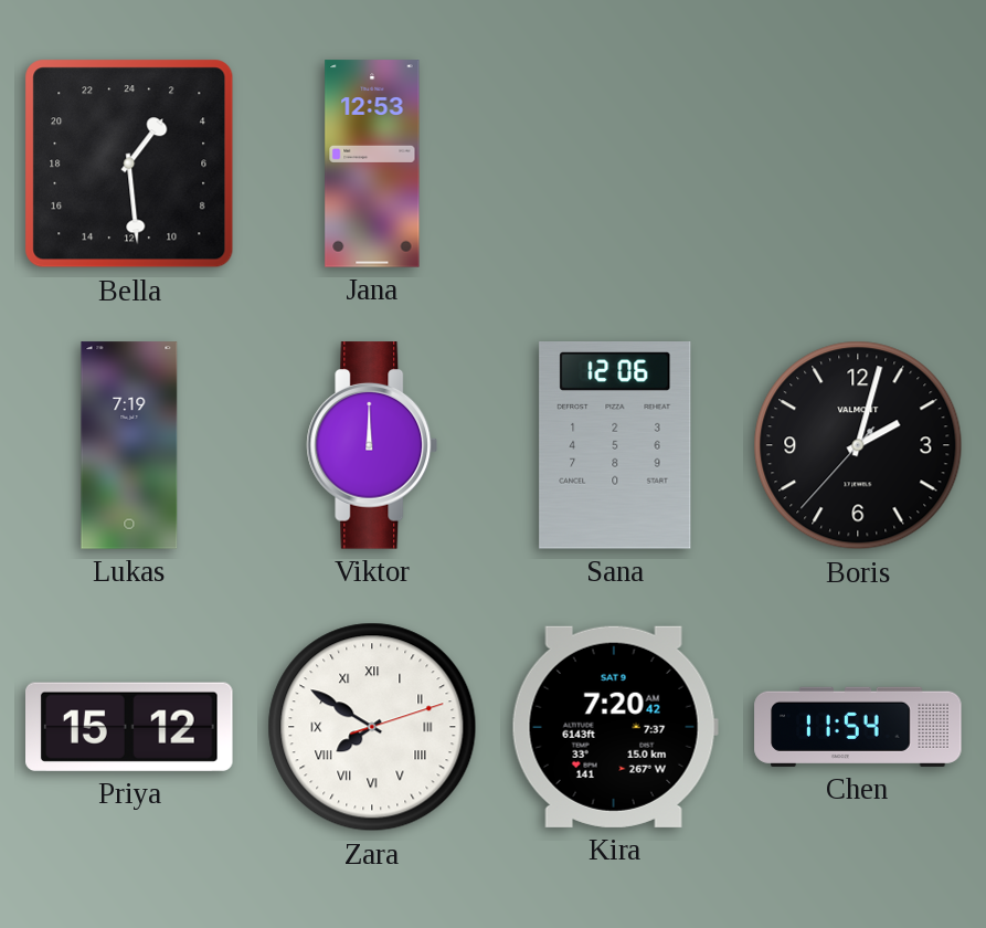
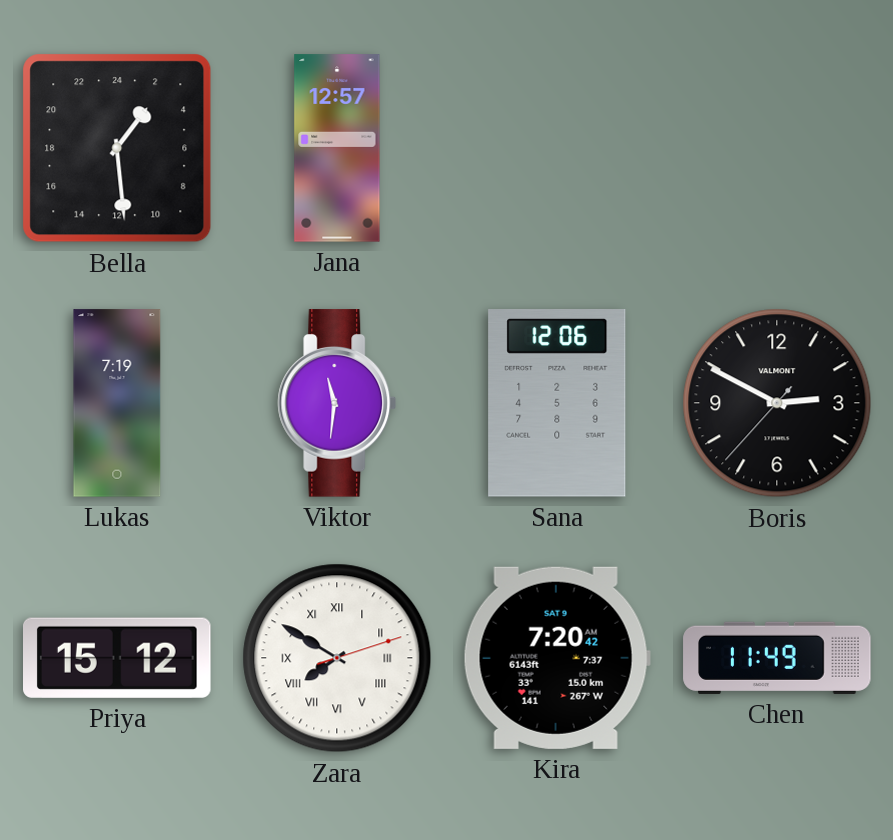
Jana: 12:53 -> 12:57 (337, 148)
Viktor: 12:00 -> 11:31 (337, 403)
Boris: 2:02 -> 2:49 (777, 403)
Chen: 11:54 -> 11:49 (777, 658)
